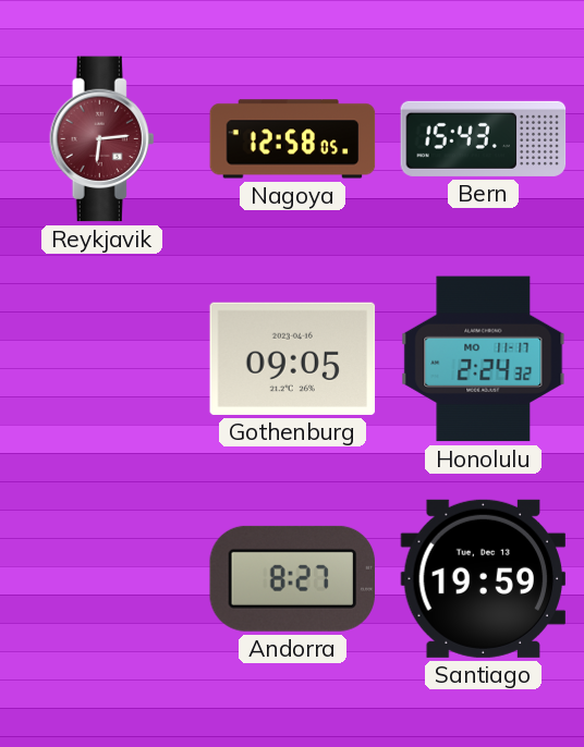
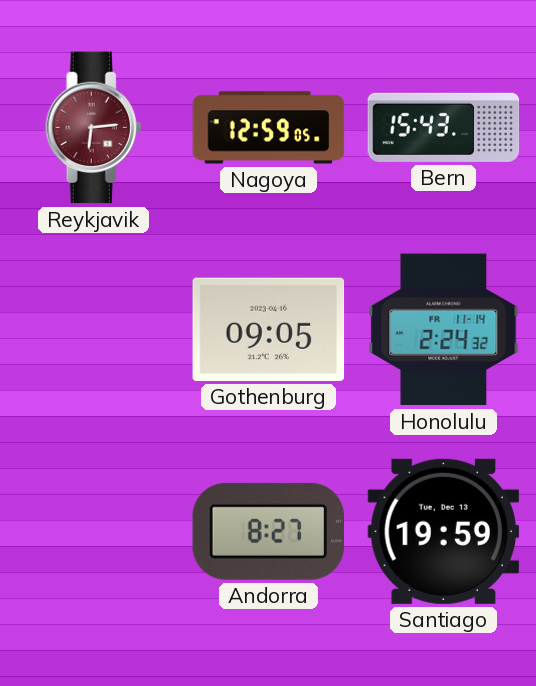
Nagoya: 12:58 -> 12:59 (269, 128)
Honolulu date: MO 11-17 -> FR 11-14 (444, 330)
